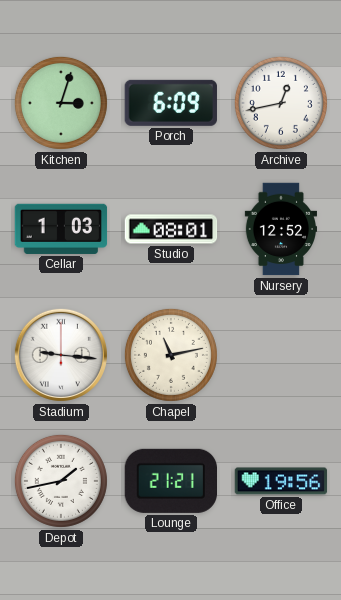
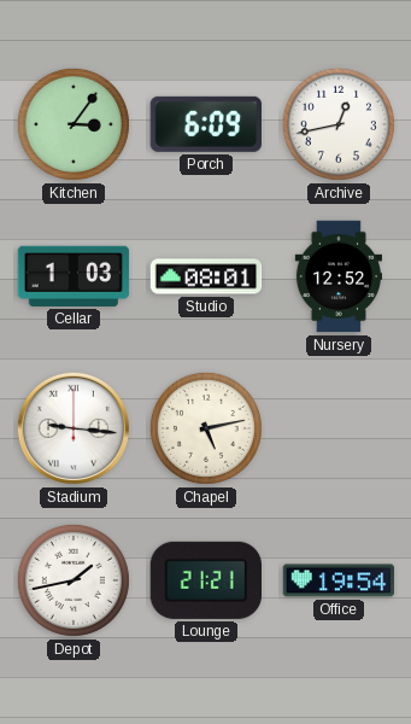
Kitchen: 3:03 -> 3:06 (74, 124)
Chapel: 11:13 -> 5:13 (206, 428)
Office: 19:56 -> 19:54 (339, 580)
